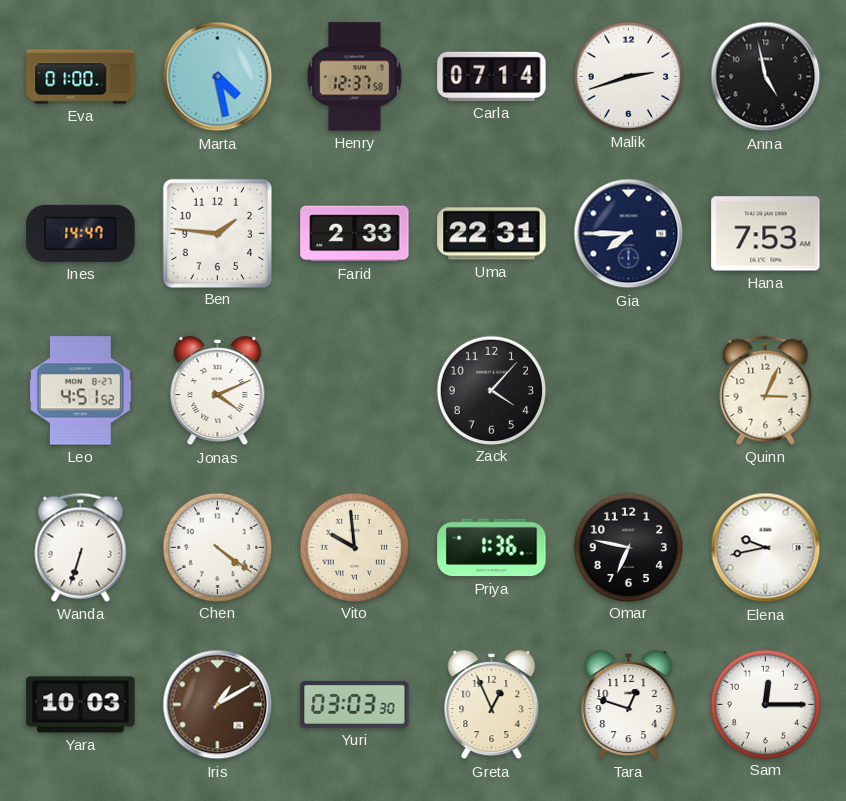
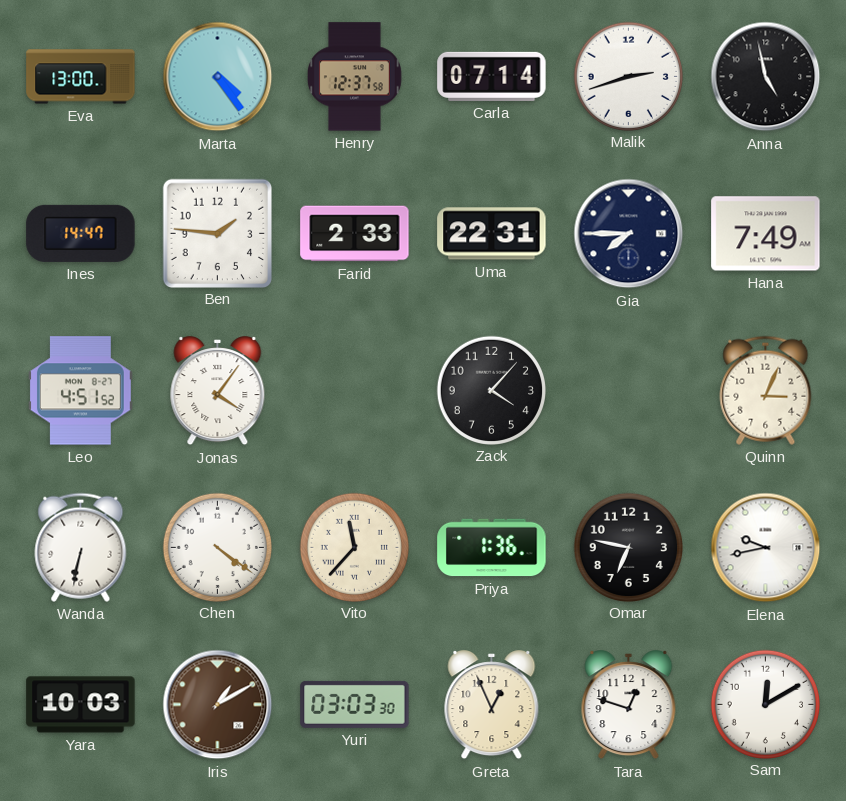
Eva: 01:00 -> 13:00 (81, 77)
Marta: 4:28 -> 4:24 (218, 77)
Hana: 7:53 -> 7:49 (766, 234)
Jonas: 4:11 -> 4:06 (218, 391)
Wanda: 6:33 -> 6:32 (81, 547)
Vito: 9:59 -> 11:37 (354, 547)
Sam: 12:15 -> 12:10 (765, 704)
